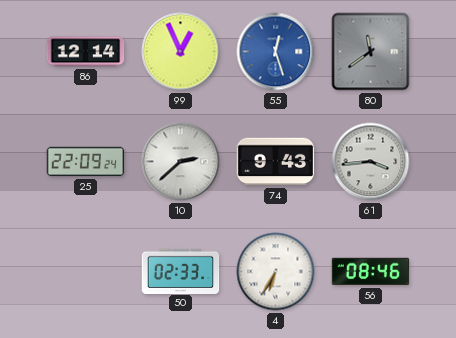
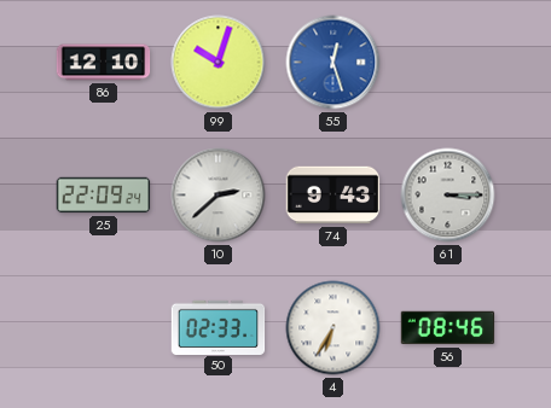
86: 12:14 -> 12:10 (104, 63)
99: 12:56 -> 10:03 (219, 63)
80: 11:39 -> none (371, 52)
61: 3:44 -> 3:15 (448, 196)
